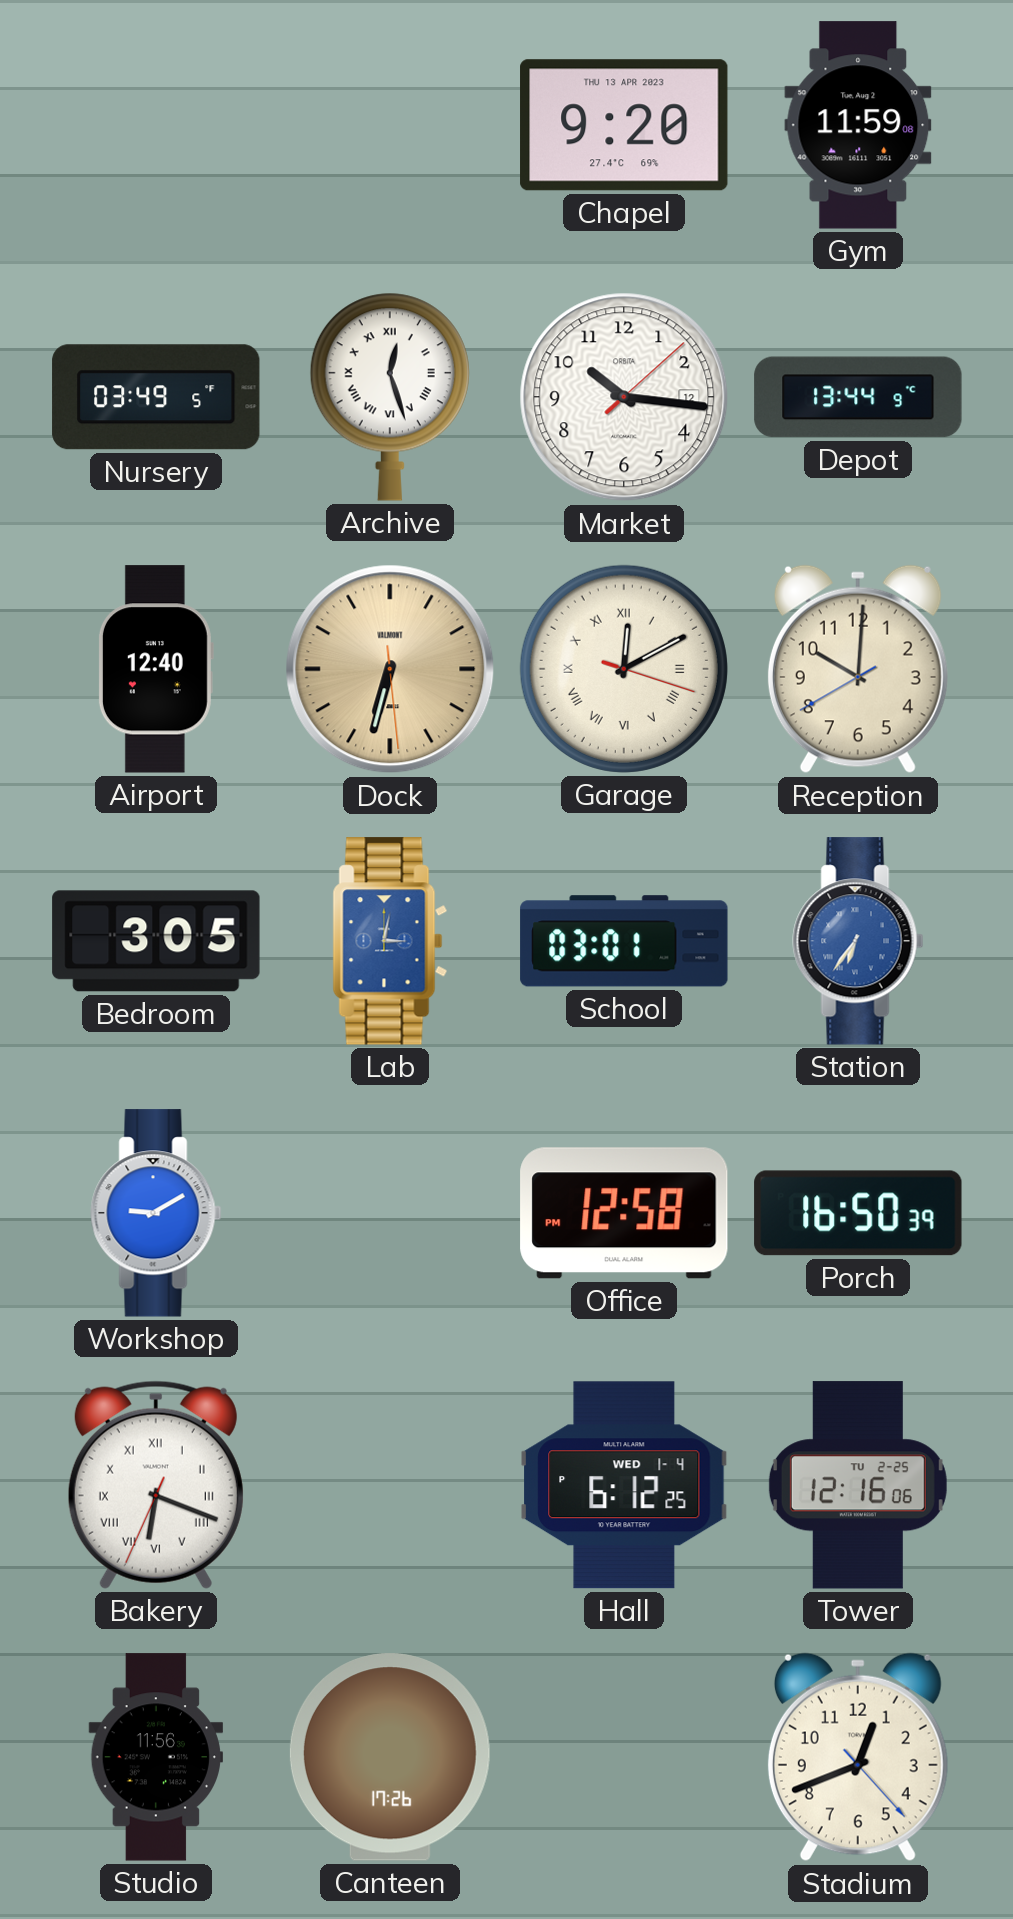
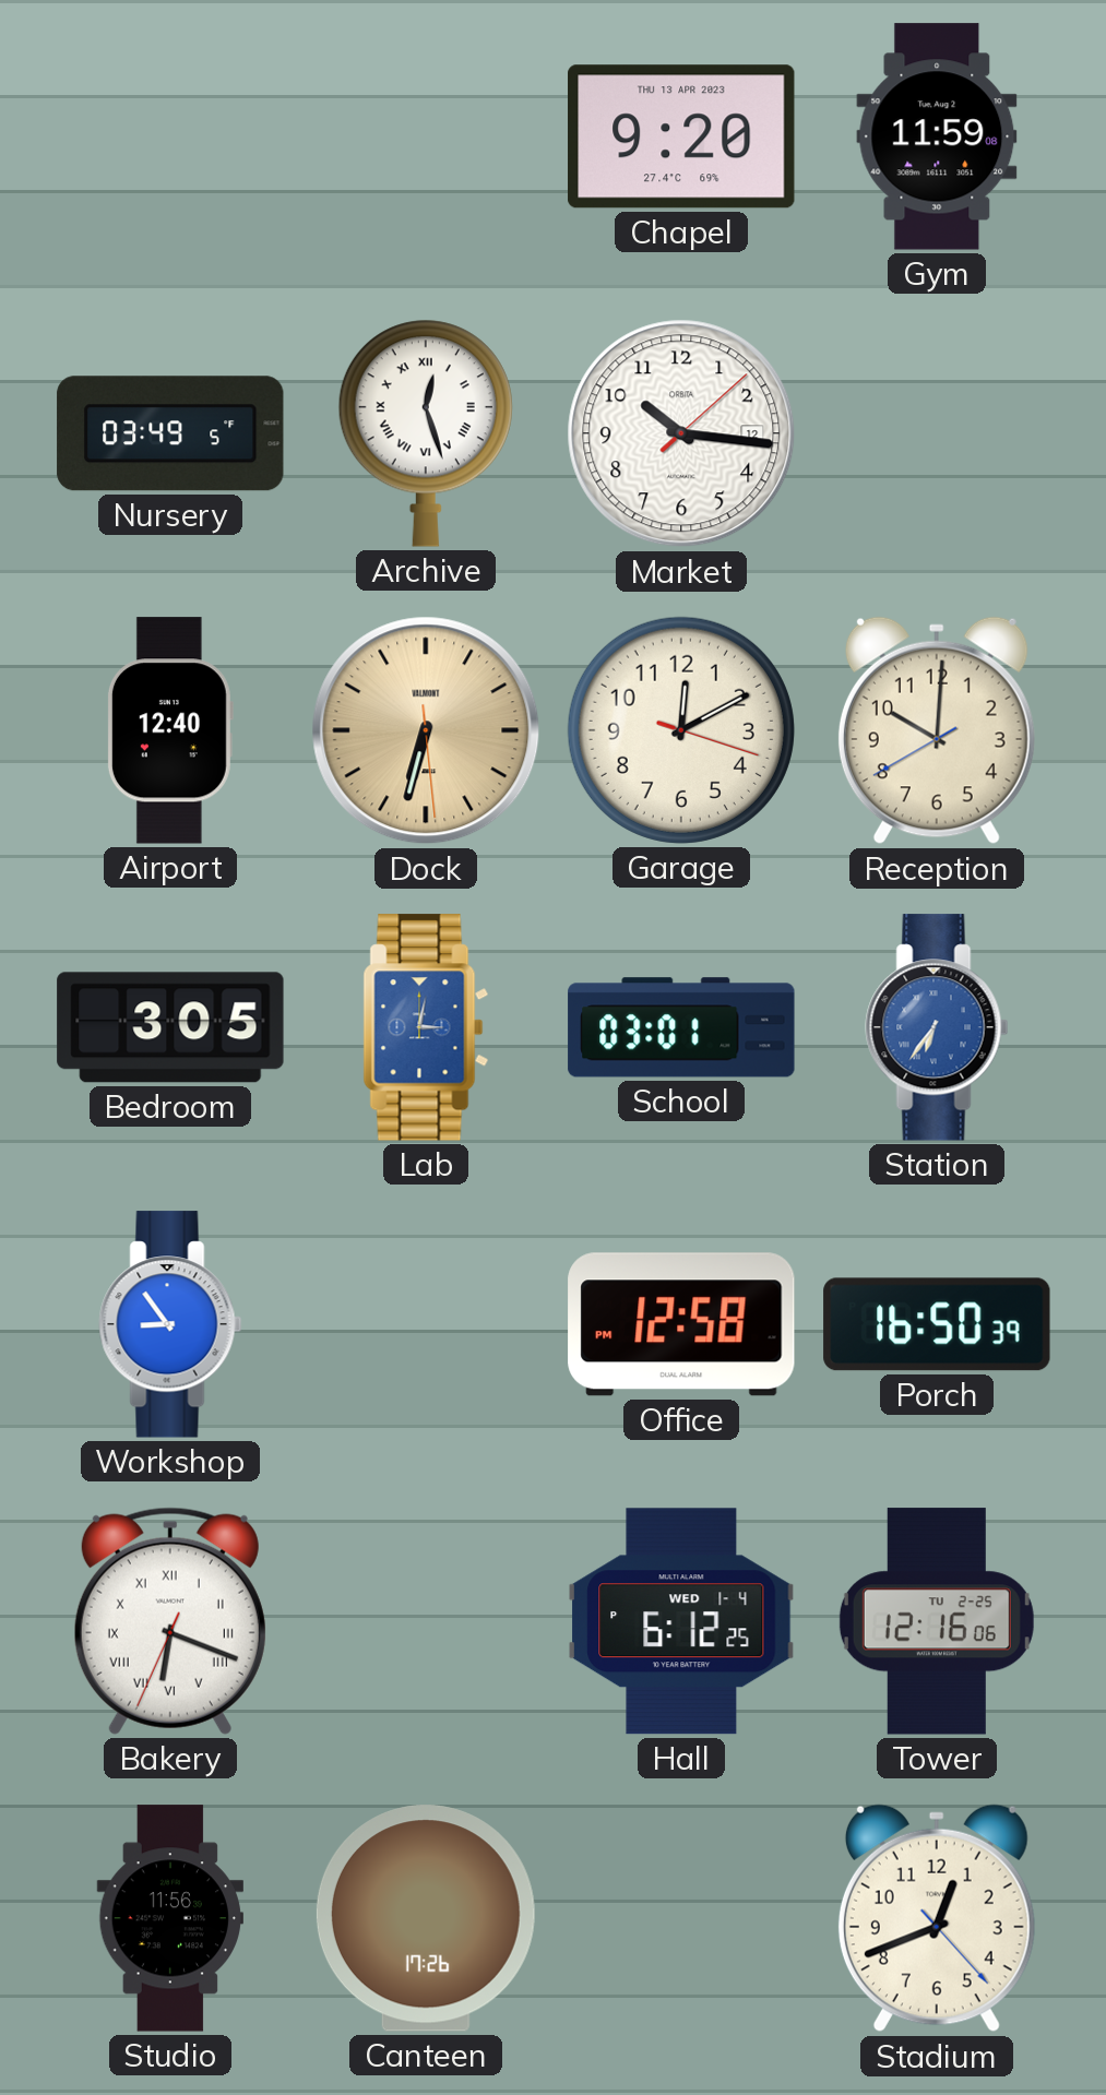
Depot: 13:44 -> none (858, 397)
Garage numerals: Roman -> Arabic (681, 730)
Workshop: 9:10 -> 8:54 (170, 1324)
